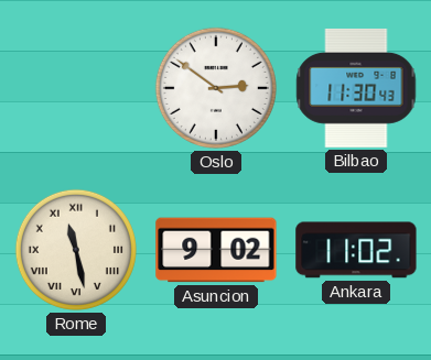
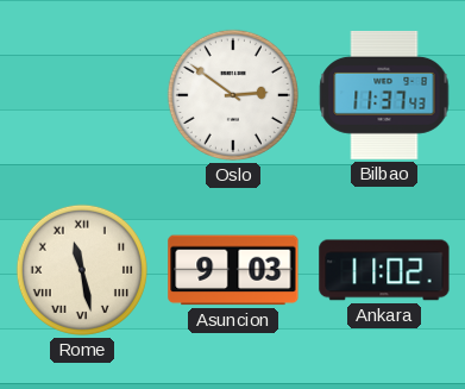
Bilbao: 11:30 -> 11:37 (384, 95)
Asuncion: 9:02 -> 9:03 (233, 270)
